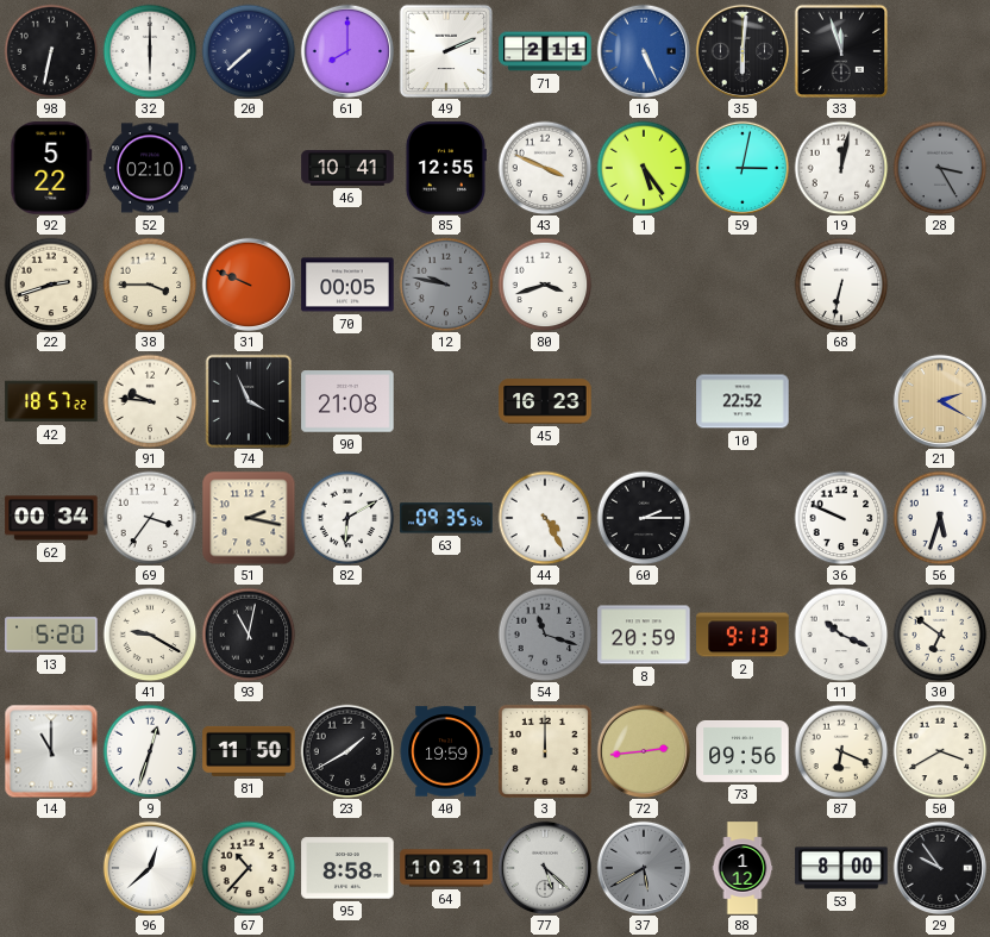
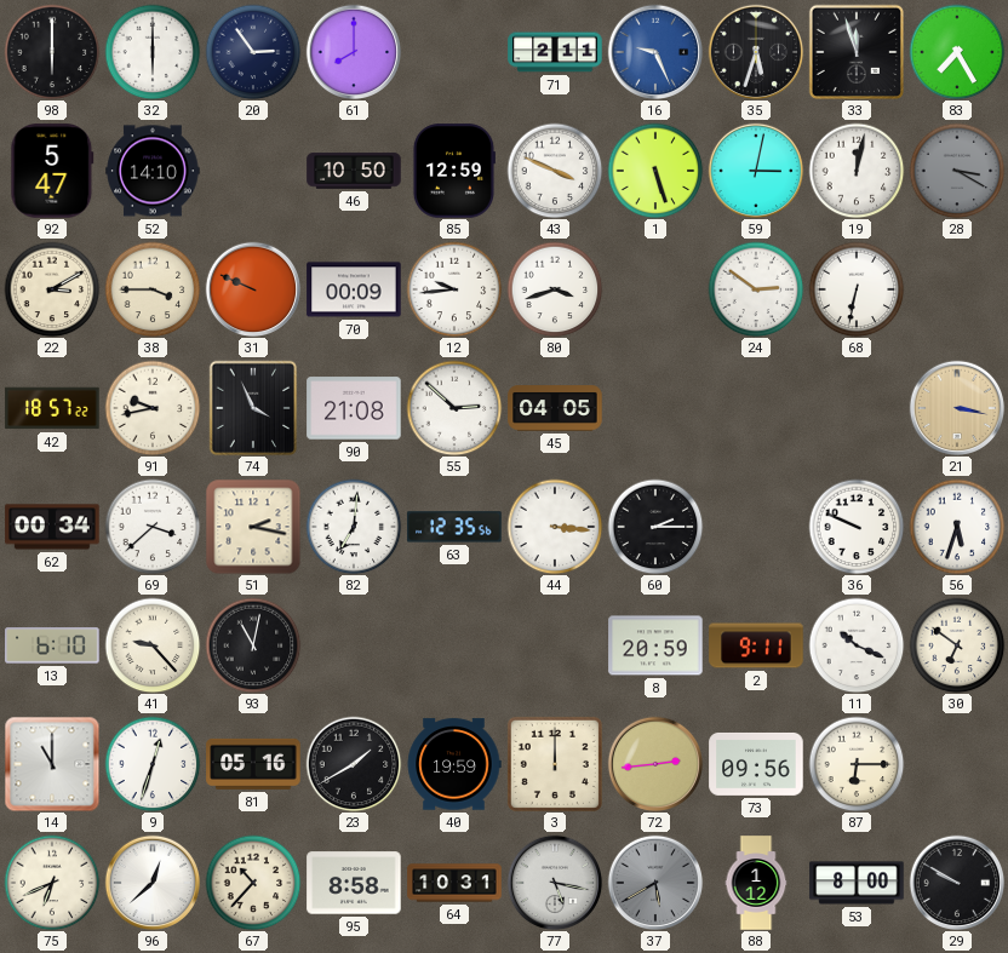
98: 6:32 -> 6:00 (52, 52)
20: 7:38 -> 2:54 (253, 52)
49: 2:11 -> none (445, 50)
16: 5:26 -> 9:26 (655, 52)
35: 6:01 -> 5:33 (756, 52)
83: none -> 7:25 (957, 52)
92: 5:22 -> 5:47 (52, 171)
52: 02:10 -> 14:10 (153, 171)
46: 10:41 -> 10:50 (354, 171)
85: 12:55 -> 12:59 (453, 171)
1: 5:24 -> 5:27 (655, 171)
28: 3:25 -> 3:20 (957, 171)
22: 2:42 -> 3:10 (52, 289)
70: 00:05 -> 00:09 (354, 289)
12: 9:47 -> 9:44 (454, 289)
12 dial: grey -> white (454, 289)
24: none -> 2:51 (756, 289)
91: 9:46 -> 9:43 (153, 408)
55: none -> 2:52 (454, 408)
45: 16:23 -> 04:05 (555, 408)
10: 22:52 -> none (743, 401)
21: 2:20 -> 3:17 (957, 408)
69: 3:36 -> 3:38 (153, 527)
82: 6:10 -> 7:01 (354, 527)
63: 09:35 -> 12:35 (454, 527)
44: 4:25 -> 3:16 (555, 527)
13: 5:20 -> 6:10 (52, 645)
41: 9:20 -> 9:23 (153, 645)
54: 11:18 -> none (545, 635)
2: 9:13 -> 9:11 (756, 645)
81: 11:50 -> 05:16 (253, 764)
87: 6:19 -> 6:15 (857, 764)
50: 3:40 -> none (940, 751)
75: none -> 6:41 (52, 883)
77: 5:22 -> 5:17 (555, 883)
29: 9:54 -> 9:50 (957, 883)
